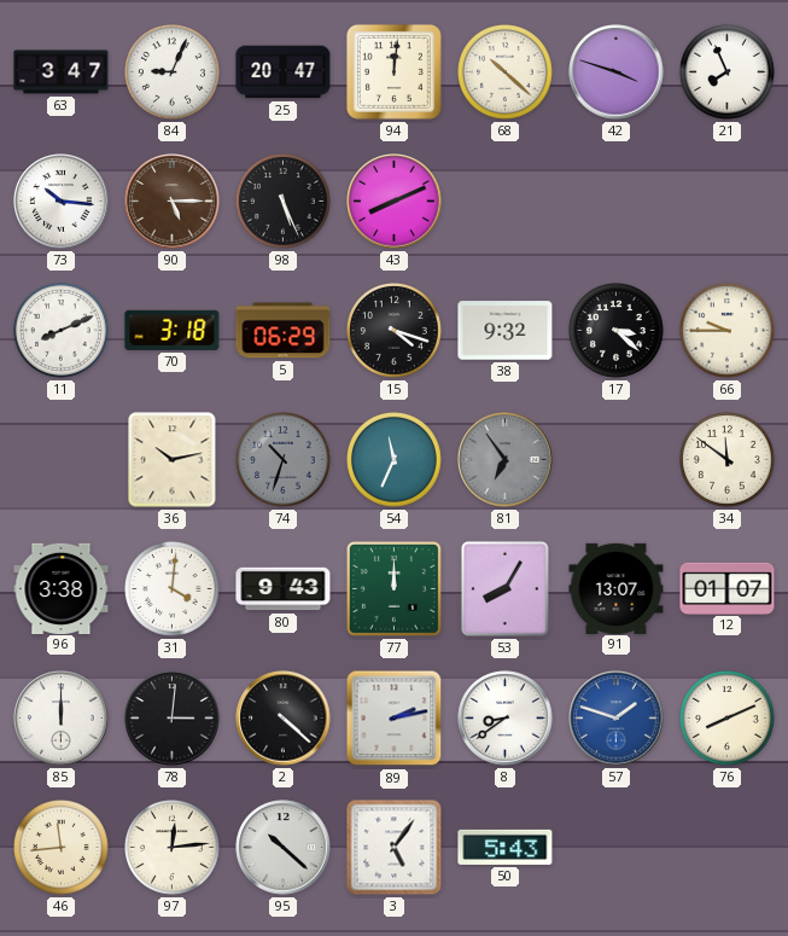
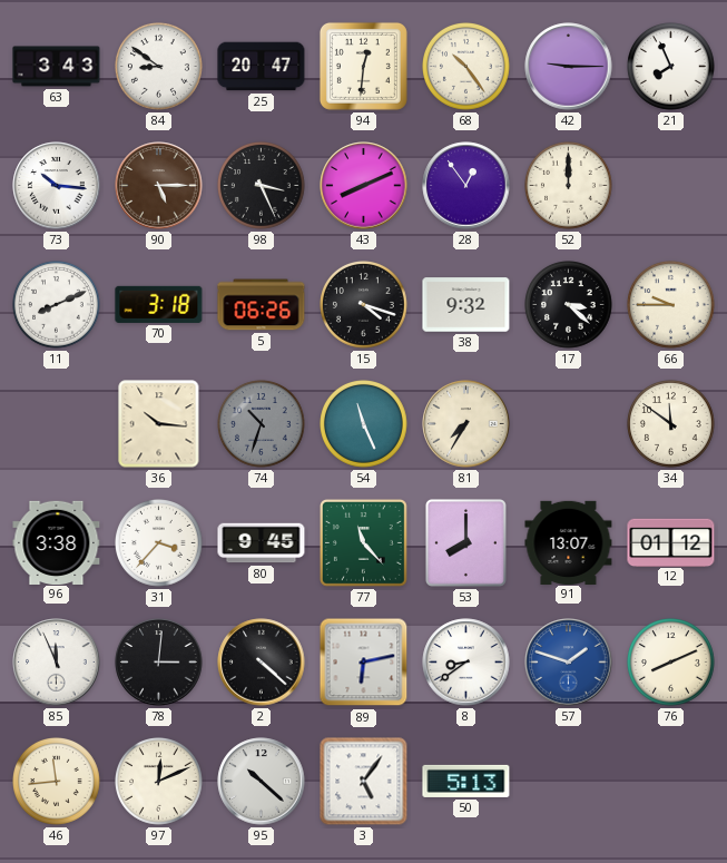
63: 3:47 -> 3:43 (57, 67)
84: 9:04 -> 8:51 (159, 67)
94: 12:01 -> 12:31 (363, 66)
68: 10:22 -> 10:24 (466, 67)
42: 3:48 -> 9:15 (569, 67)
98: 5:26 -> 3:26 (262, 186)
28: none -> 12:54 (466, 186)
52: none -> 12:00 (569, 186)
5: 06:29 -> 06:26 (262, 305)
36: 10:13 -> 10:16 (159, 424)
54: 11:34 -> 11:26 (364, 424)
81: 6:54 -> 7:35 (466, 424)
81 dial: grey -> cream (466, 424)
31: 4:01 -> 3:37 (159, 543)
80: 9:43 -> 9:45 (262, 543)
77: 12:00 -> 11:23 (363, 542)
53: 8:05 -> 8:00 (465, 542)
12: 01:07 -> 01:12 (671, 542)
85: 12:00 -> 11:56 (57, 663)
89: 2:13 -> 6:13 (364, 663)
97: 12:14 -> 12:11 (159, 782)
50: 5:43 -> 5:13 (466, 781)
